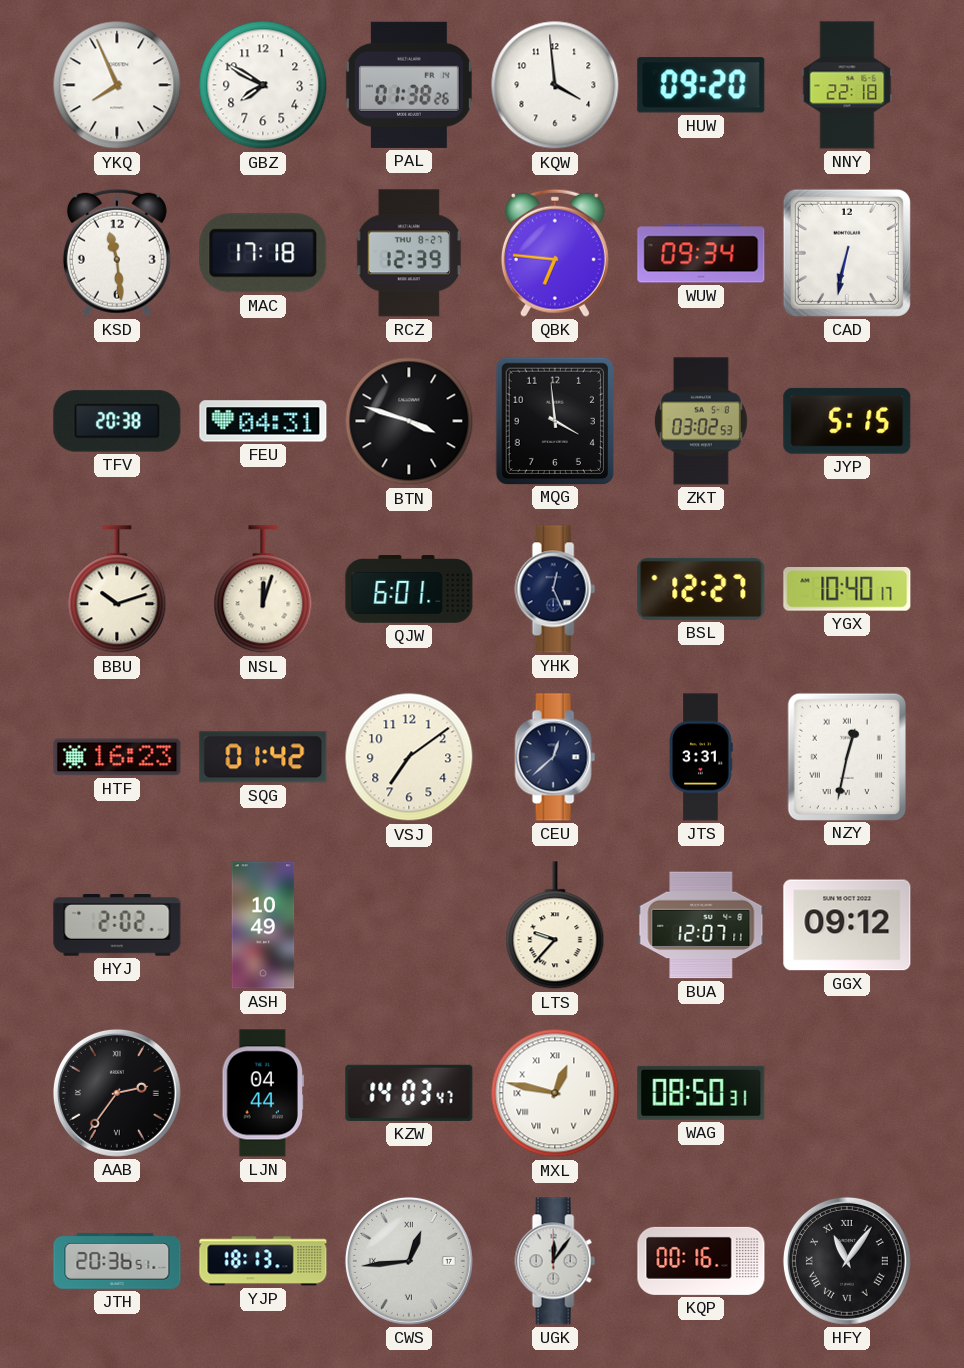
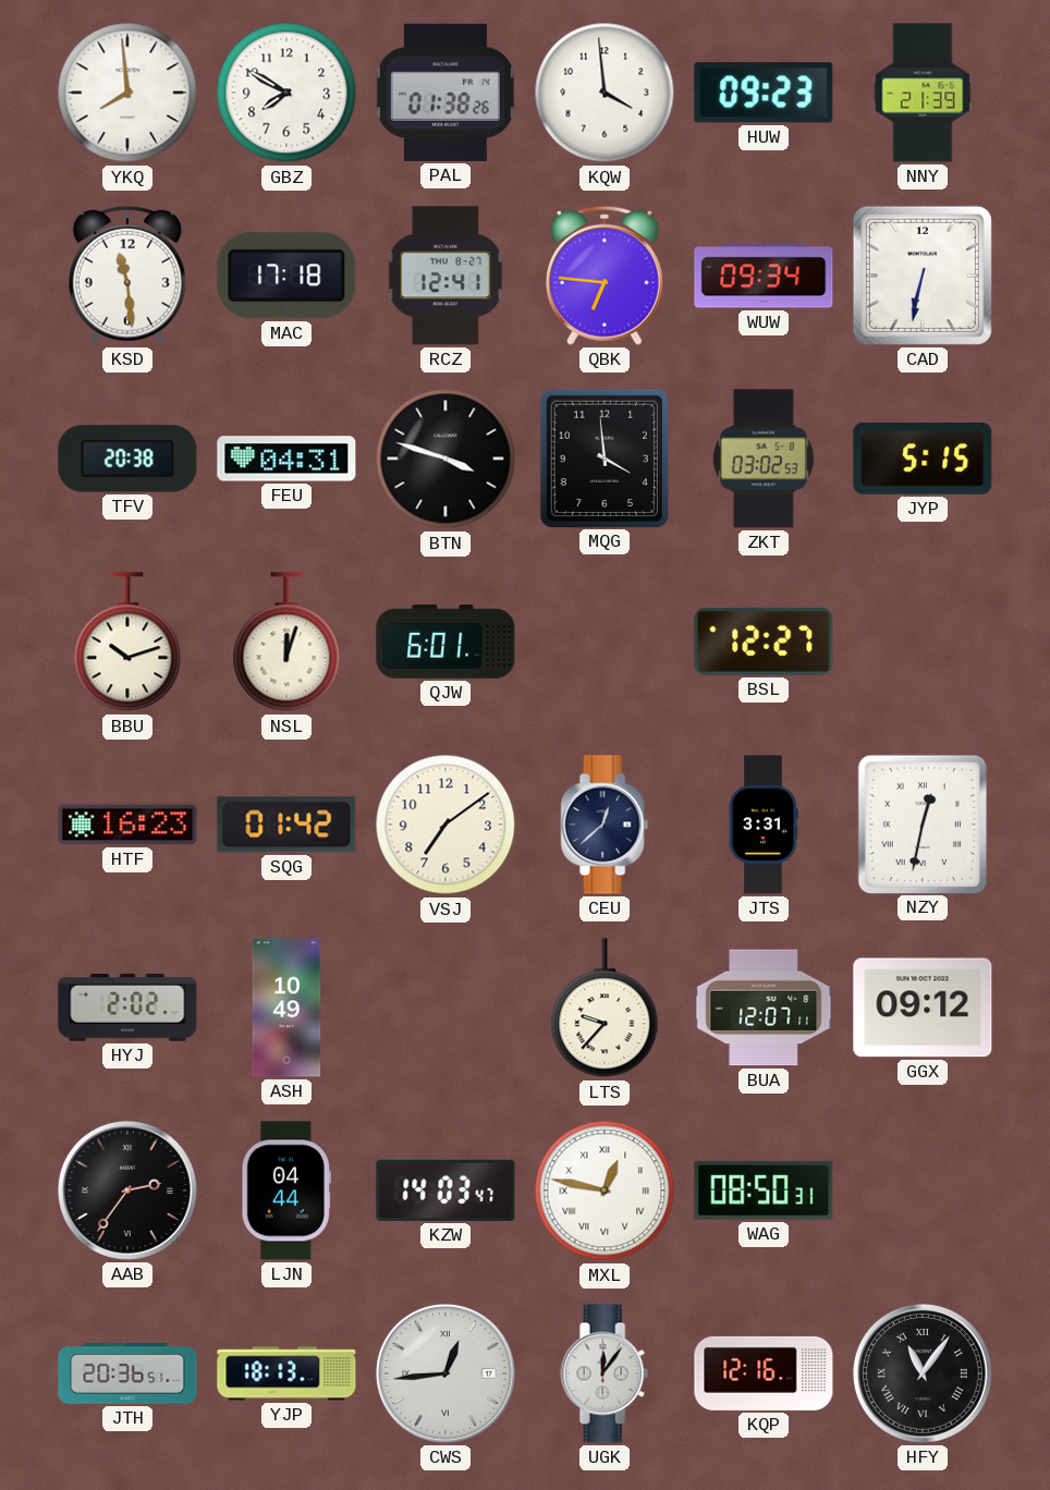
YKQ: 7:56 -> 7:59 (127, 93)
HUW: 09:20 -> 09:23 (764, 93)
NNY: 22:18 -> 21:39 (923, 93)
RCZ: 12:39 -> 12:41 (444, 276)
YHK: 12:26 -> none (555, 589)
YGX: 10:40 -> none (847, 590)
KQP: 00:16 -> 12:16 (764, 1373)
